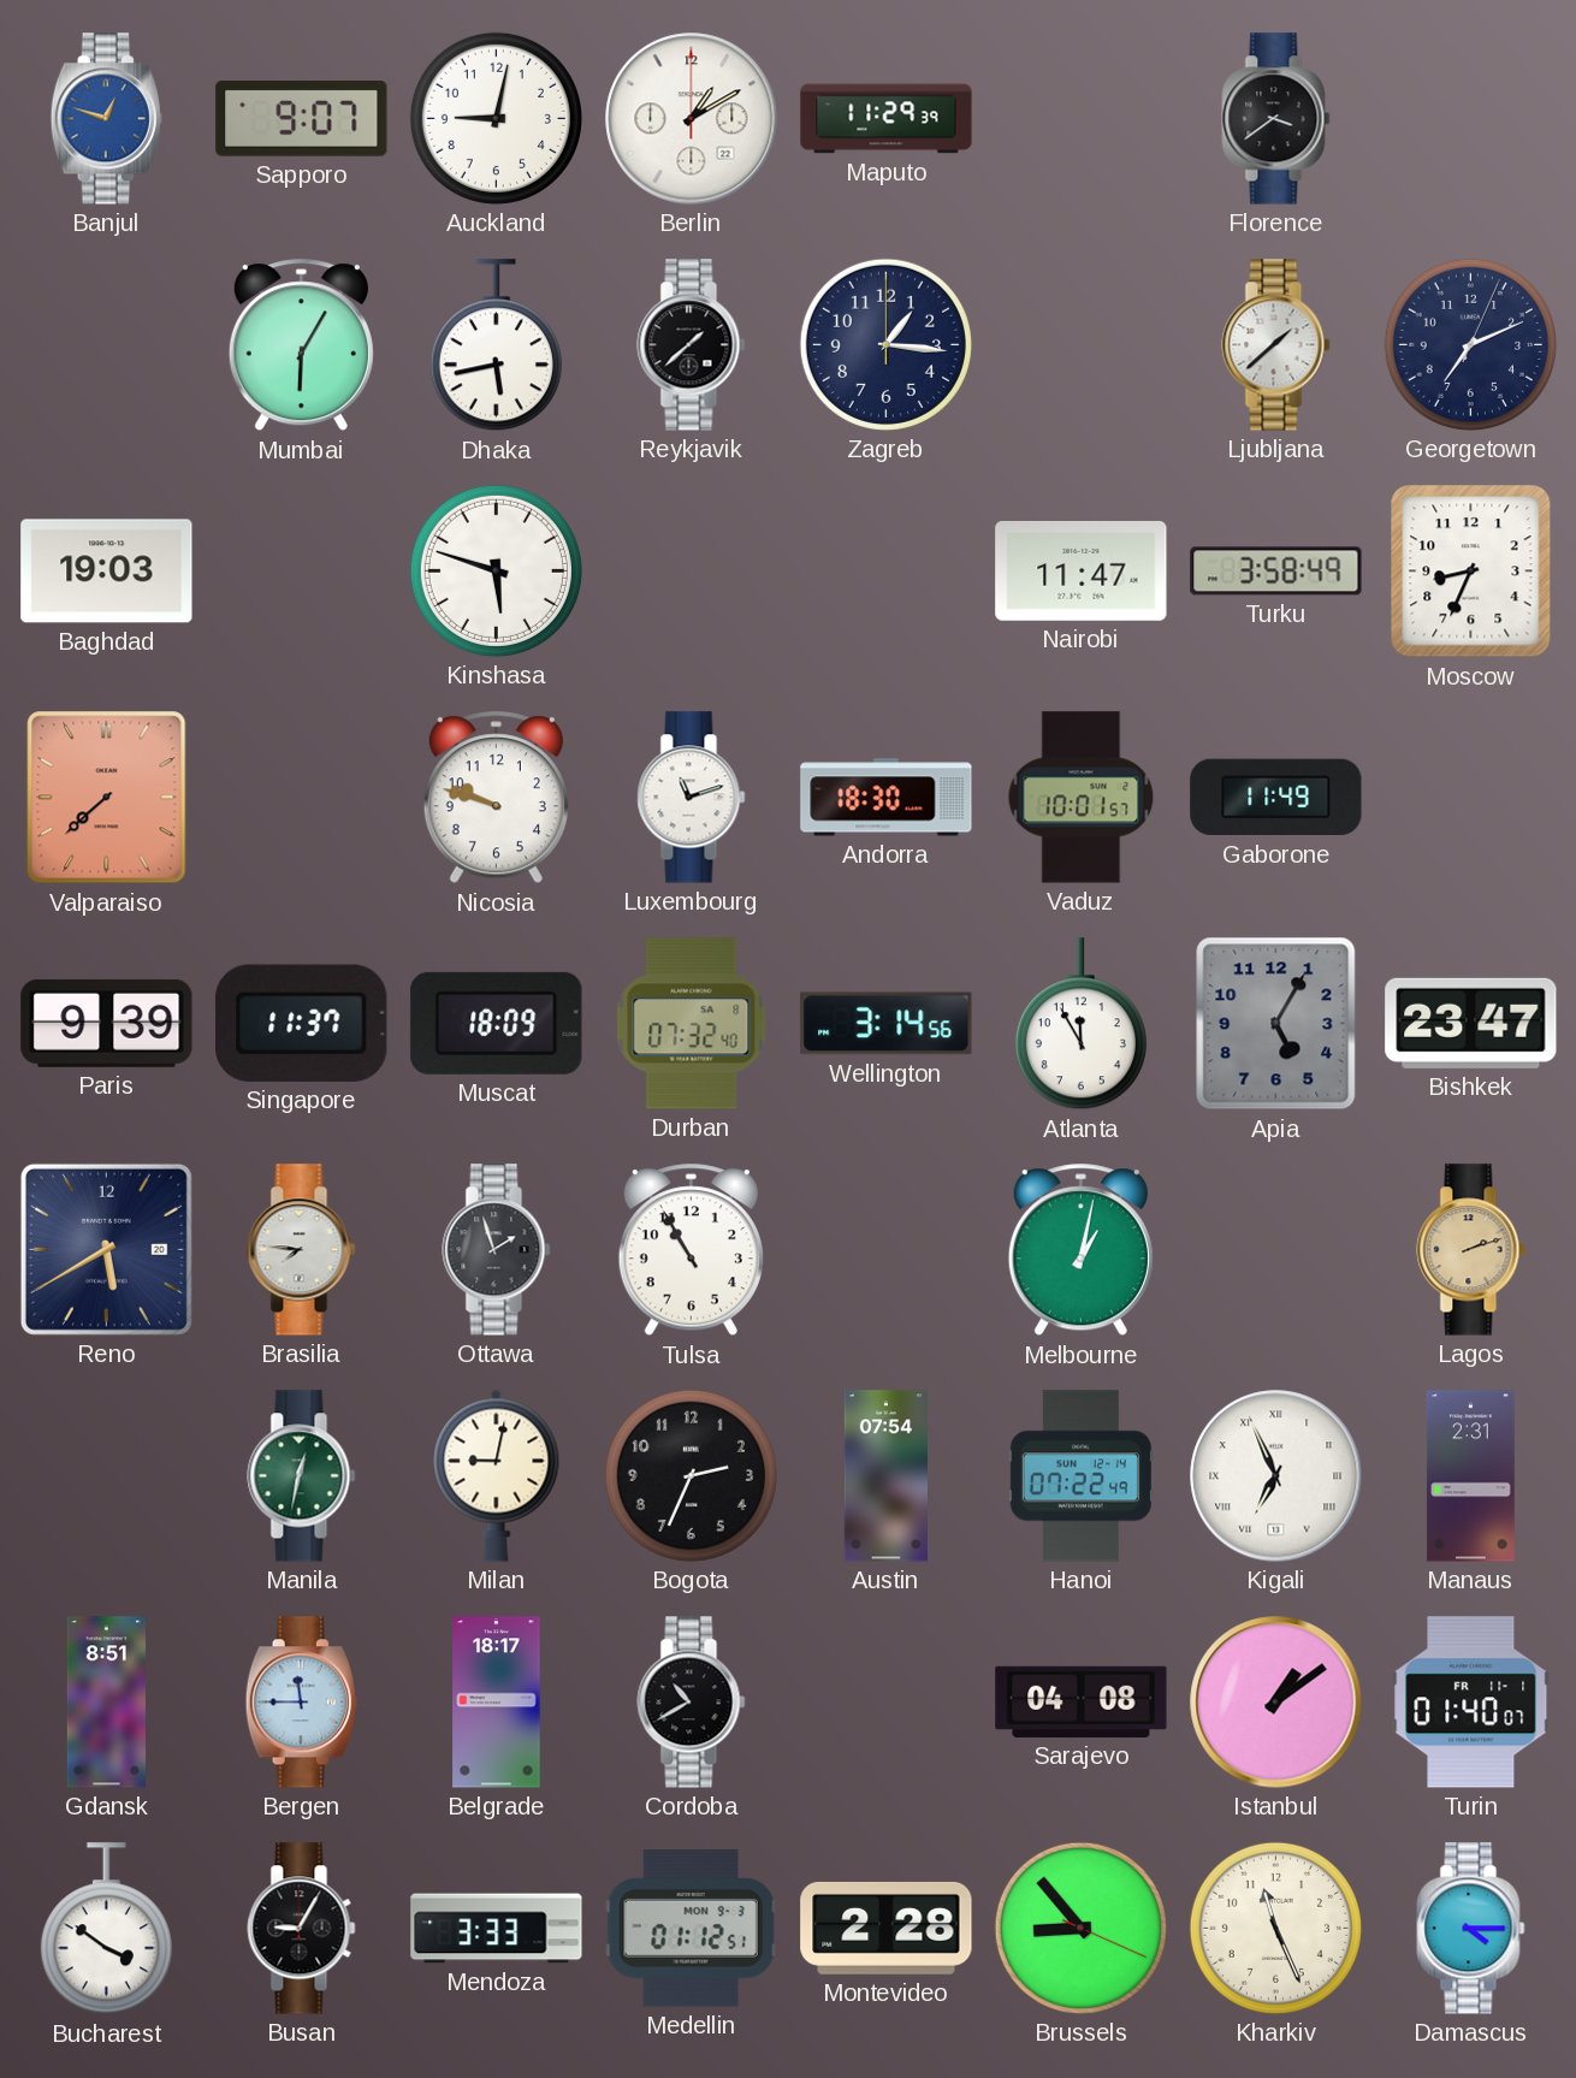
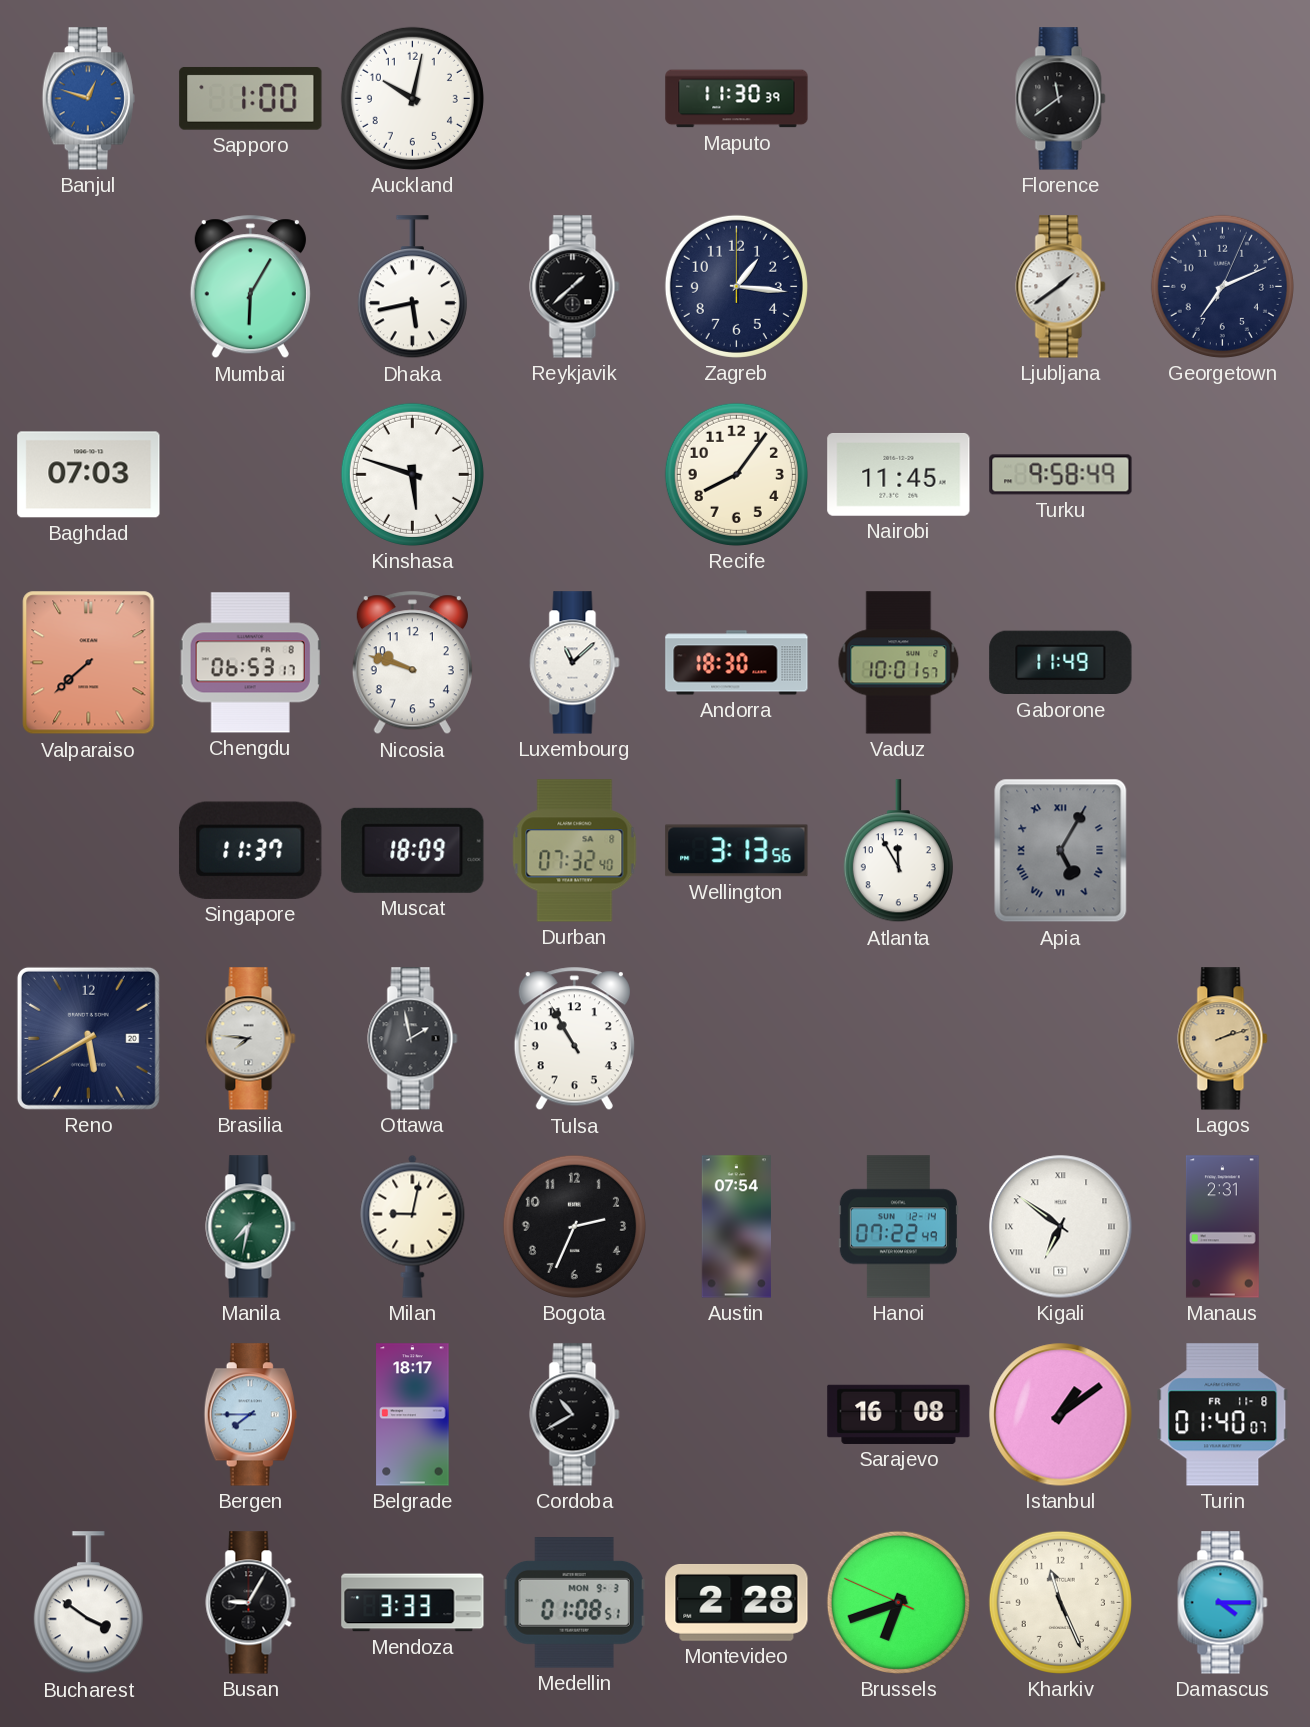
Sapporo: 9:07 -> 1:00 (251, 98)
Auckland: 9:02 -> 10:02 (412, 98)
Berlin: 1:10 -> none (692, 119)
Maputo: 11:29 -> 11:30 (737, 99)
Florence: 3:39 -> 11:39 (1061, 99)
Ljubljana: 1:38 -> 1:39 (1061, 287)
Baghdad: 19:03 -> 07:03 (89, 475)
Recife: none -> 8:06 (736, 474)
Nairobi: 11:47 -> 11:45 (899, 474)
Turku: 3:58 -> 9:58 (1061, 475)
Moscow: 8:34 -> none (1471, 572)
Chengdu: none -> 06:53 (250, 663)
Luxembourg: 11:12 -> 11:08 (575, 663)
Paris: 9:39 -> none (107, 1023)
Wellington: 3:14 -> 3:13 (737, 851)
Apia numerals: Arabic -> Roman (1061, 851)
Bishkek: 23:47 -> none (1471, 1023)
Ottawa: 1:57 -> 1:58 (413, 1039)
Melbourne: 1:02 -> none (1080, 1250)
Manila: 12:32 -> 7:32 (251, 1227)
Kigali: 6:56 -> 6:51 (1061, 1227)
Gdansk: 8:51 -> none (106, 1703)
Bergen: 11:45 -> 7:45 (250, 1415)
Sarajevo: 04:08 -> 16:08 (899, 1414)
Turin date: FR 11-1 -> FR 11-8 (1223, 1415)
Medellin: 01:12 -> 01:08 (574, 1603)
Brussels: 8:53 -> 6:41 (898, 1602)
